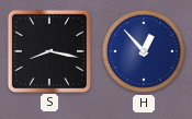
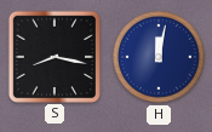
H: 12:53 -> 12:02 (159, 57)
